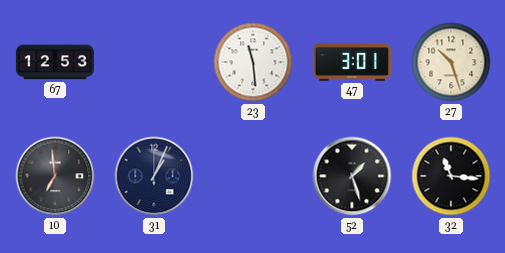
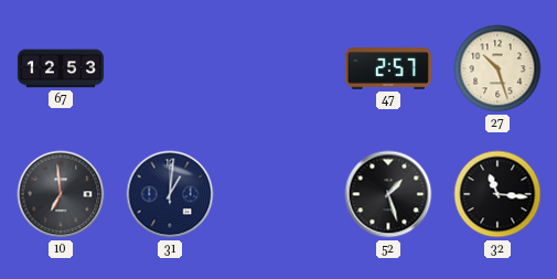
23: 11:29 -> none (253, 62)
47: 3:01 -> 2:57 (388, 68)
31: 1:04 -> 1:01 (170, 194)
